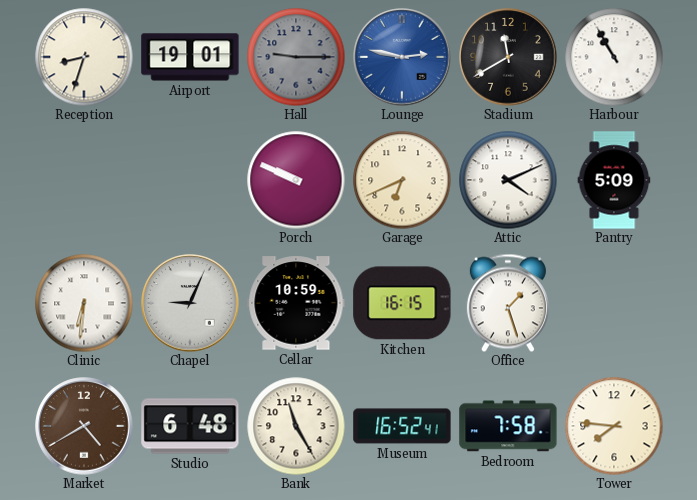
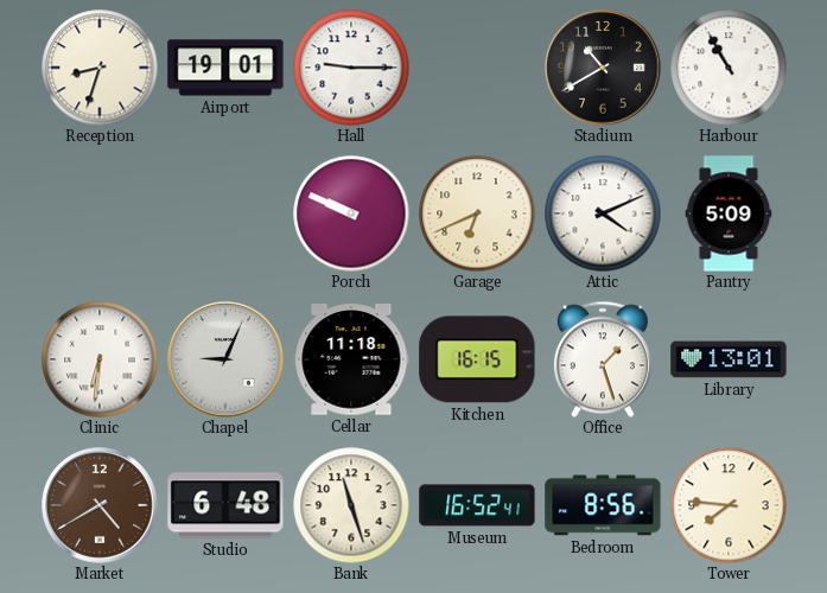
Hall dial: grey -> white (351, 68)
Lounge: 2:47 -> none (402, 57)
Stadium: 11:40 -> 10:40 (603, 68)
Cellar: 10:59 -> 11:18 (351, 359)
Library: none -> 13:01 (729, 359)
Bank: 11:25 -> 11:27 (351, 505)
Bedroom: 7:58 -> 8:56 (603, 505)
